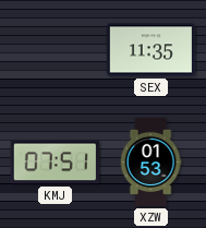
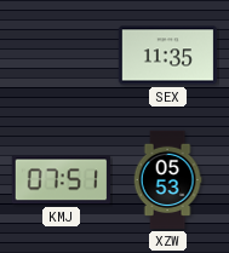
XZW: 01:53 -> 05:53 (167, 180)
